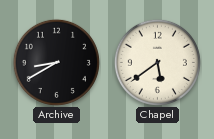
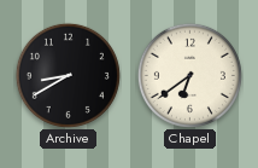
Chapel: 5:39 -> 6:39 (189, 75)
